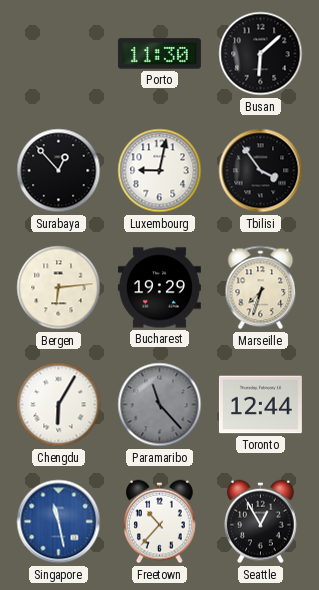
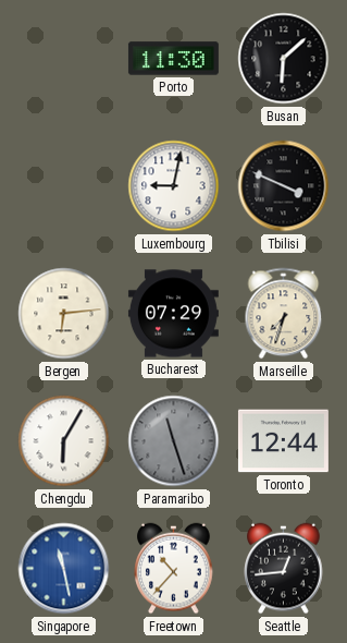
Surabaya: 12:53 -> none (59, 171)
Tbilisi: 3:54 -> 3:49 (284, 186)
Bucharest: 19:29 -> 07:29 (173, 314)
Paramaribo: 11:23 -> 11:27 (174, 441)
Seattle: 12:55 -> 12:44 (284, 569)
